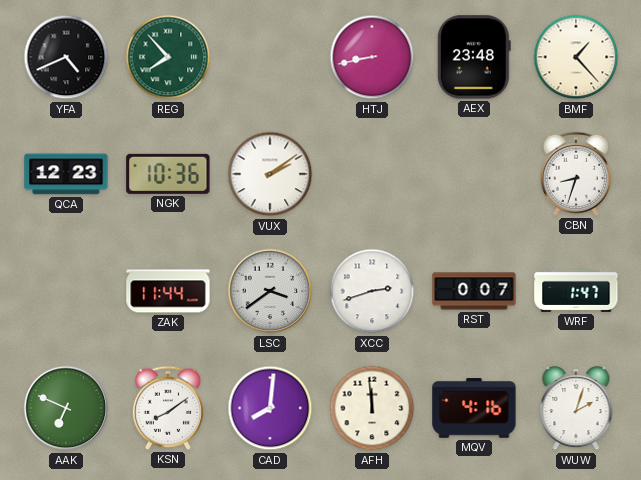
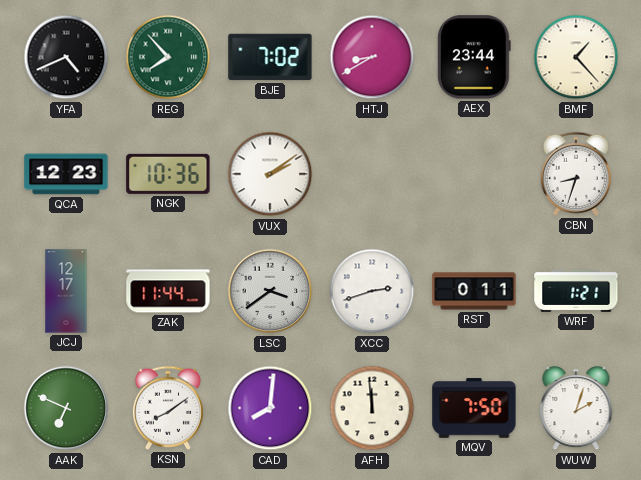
BJE: none -> 7:02 (270, 57)
HTJ: 8:43 -> 8:40 (372, 57)
AEX: 23:48 -> 23:44 (474, 57)
JCJ: none -> 12:17 (66, 291)
RST: 0:07 -> 0:11 (474, 291)
WRF: 1:47 -> 1:21 (576, 291)
MQV: 4:16 -> 7:50 (474, 408)
